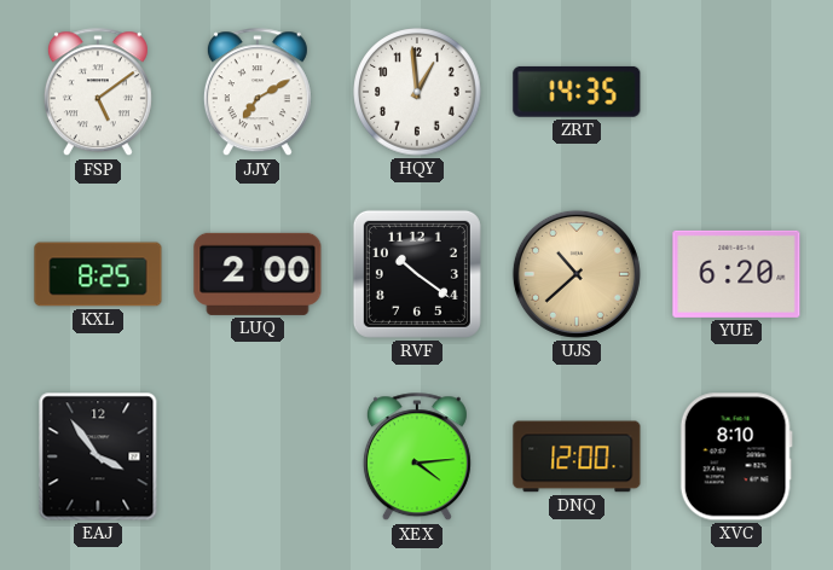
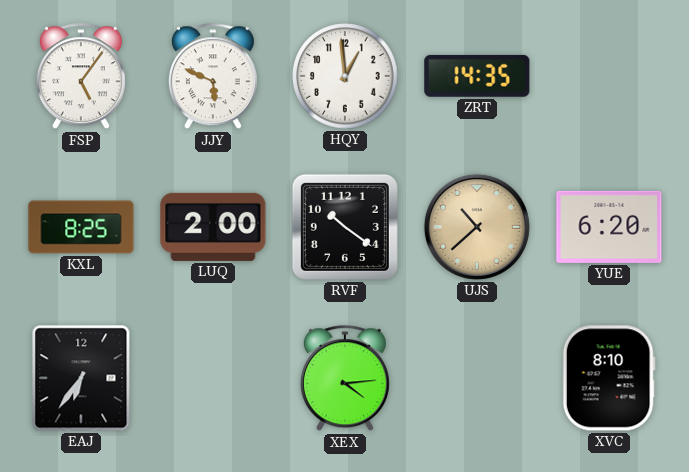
FSP: 5:09 -> 5:06 (81, 77)
JJY: 7:10 -> 5:49 (213, 77)
EAJ: 3:54 -> 6:36 (81, 378)
DNQ: 12:00 -> none (577, 456)
